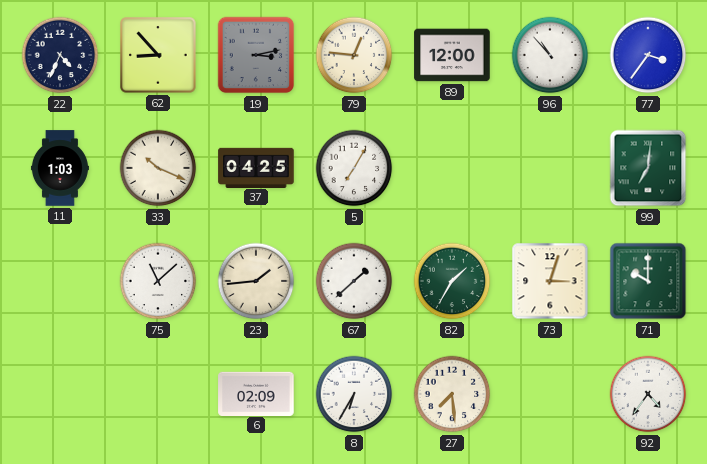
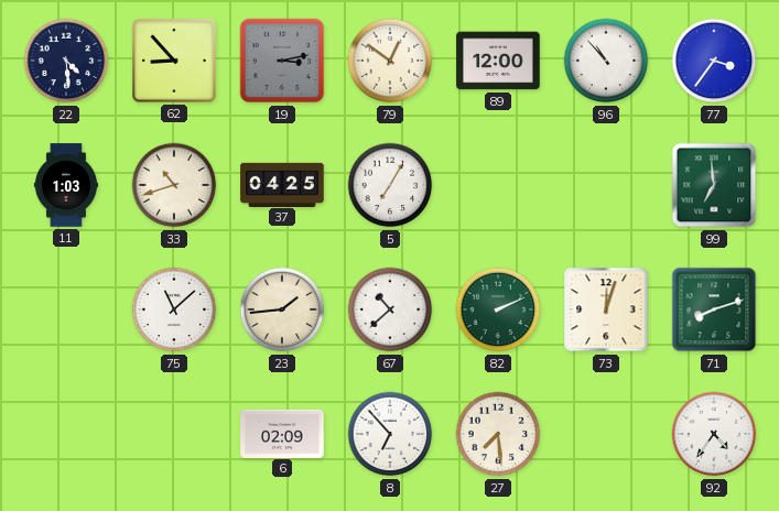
22: 4:34 -> 4:29 (66, 61)
79: 12:46 -> 12:51 (390, 61)
33: 10:19 -> 10:42 (174, 185)
99: 7:01 -> 6:59 (714, 185)
67: 1:38 -> 10:38 (390, 309)
82: 1:35 -> 2:11 (498, 309)
73: 3:03 -> 12:03 (606, 309)
71: 10:00 -> 8:12 (714, 309)
8: 6:35 -> 6:53 (390, 434)
